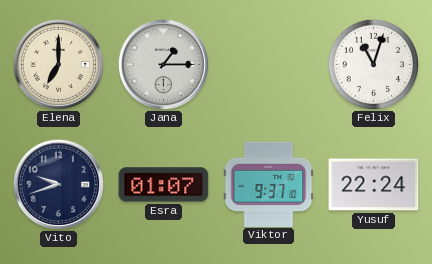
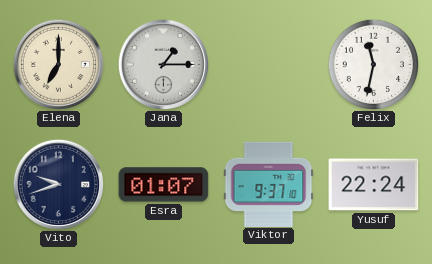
Felix: 11:03 -> 11:32 (373, 64)
